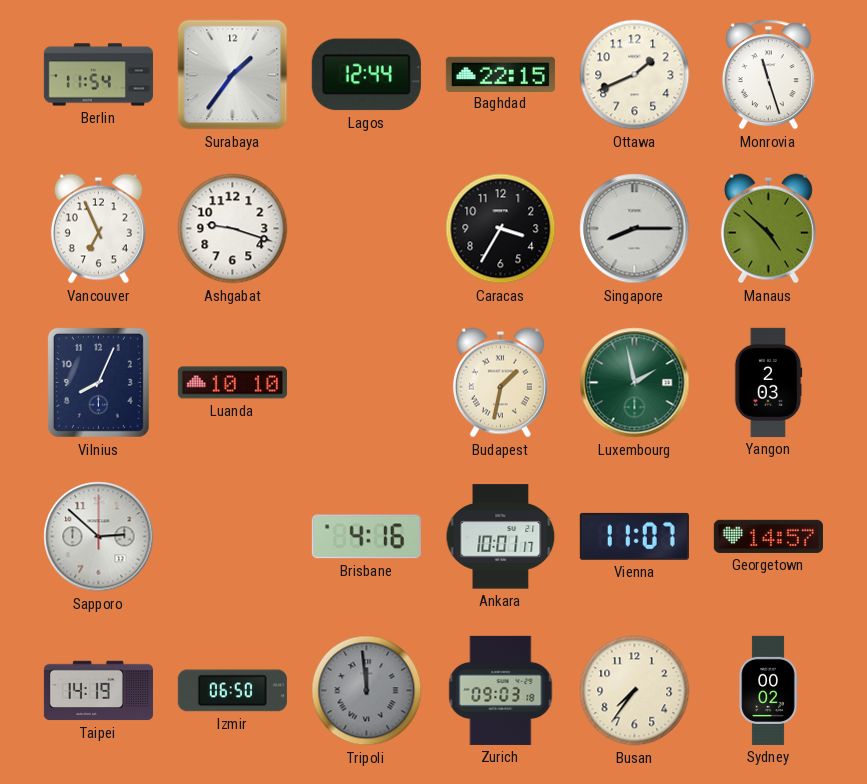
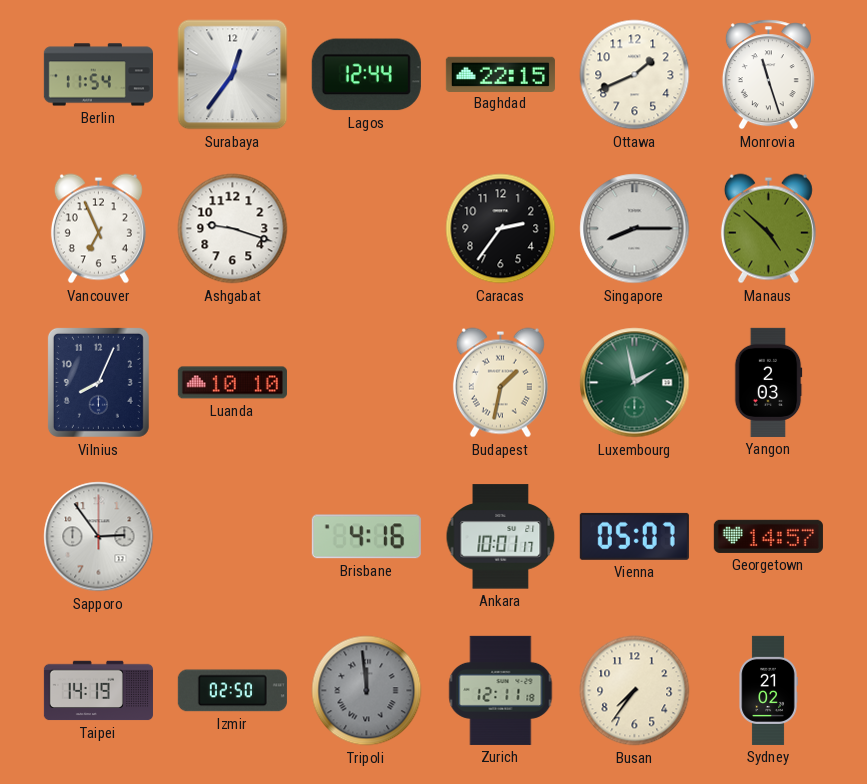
Surabaya: 1:36 -> 12:36 (233, 75)
Caracas: 3:35 -> 2:36 (501, 229)
Sapporo: 2:52 -> 2:54 (99, 537)
Vienna: 11:07 -> 05:07 (634, 536)
Izmir: 06:50 -> 02:50 (232, 691)
Zurich: 09:03 -> 12:11 (501, 690)
Sydney: 00:02 -> 21:02 (768, 690)
